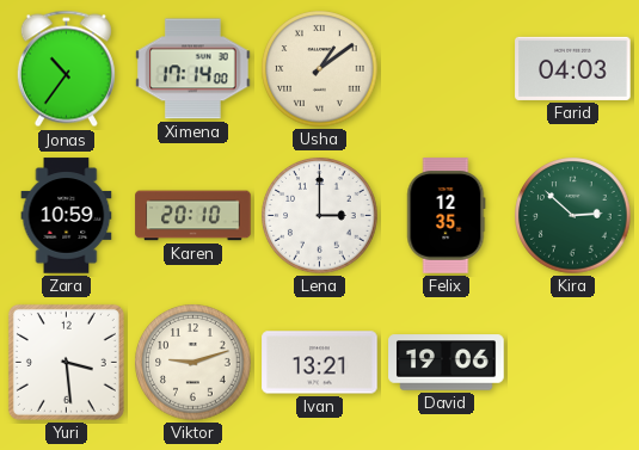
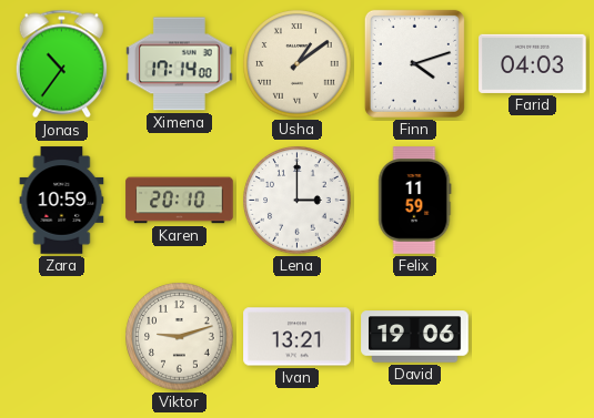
Finn: none -> 4:12 (414, 63)
Felix: 12:35 -> 11:59 (415, 201)
Kira: 2:52 -> none (573, 216)
Yuri: 3:29 -> none (66, 362)
